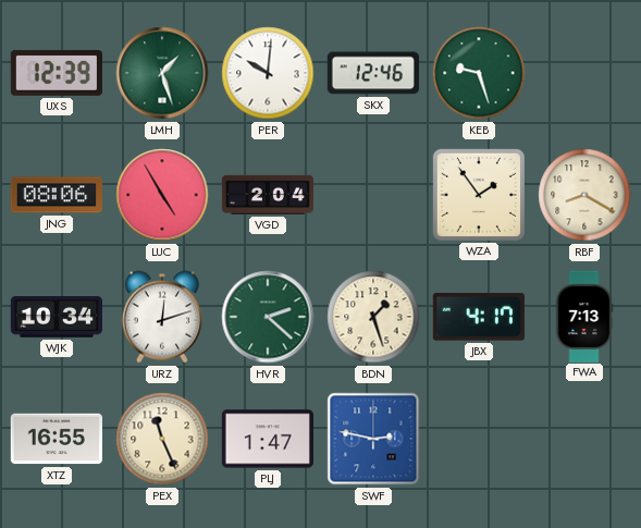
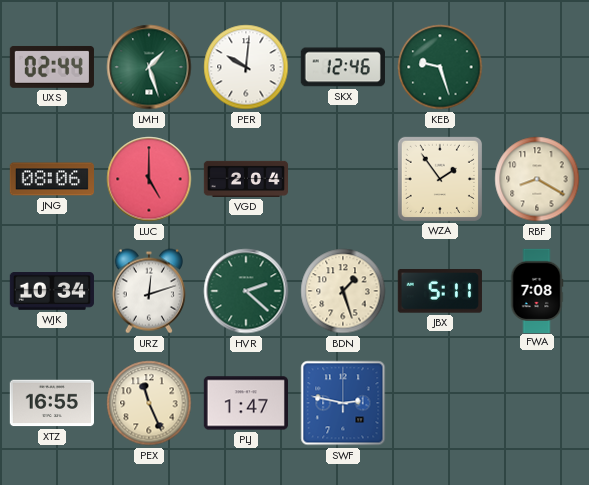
UXS: 12:39 -> 02:44 (52, 67)
LUC: 4:55 -> 5:00 (149, 179)
JBX: 4:17 -> 5:11 (440, 291)
FWA: 7:13 -> 7:08 (537, 290)
